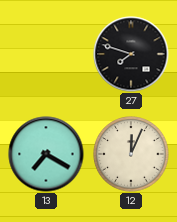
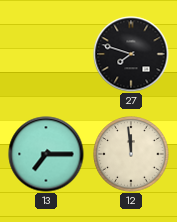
13: 7:20 -> 7:15 (46, 154)
12: 12:04 -> 11:59 (131, 154)
